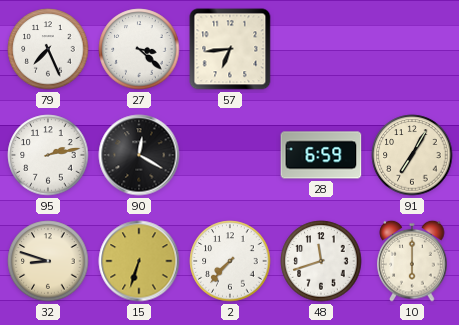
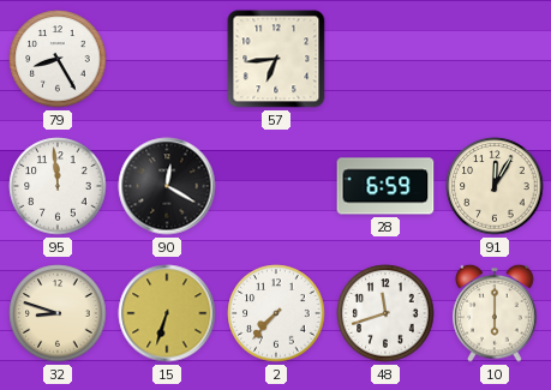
79: 7:26 -> 8:25 (58, 59)
27: 3:22 -> none (139, 49)
95: 2:13 -> 11:59 (58, 186)
91: 7:05 -> 12:05 (495, 186)
